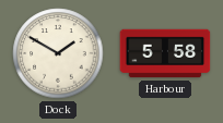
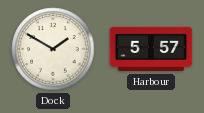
Harbour: 5:58 -> 5:57 (151, 49)
